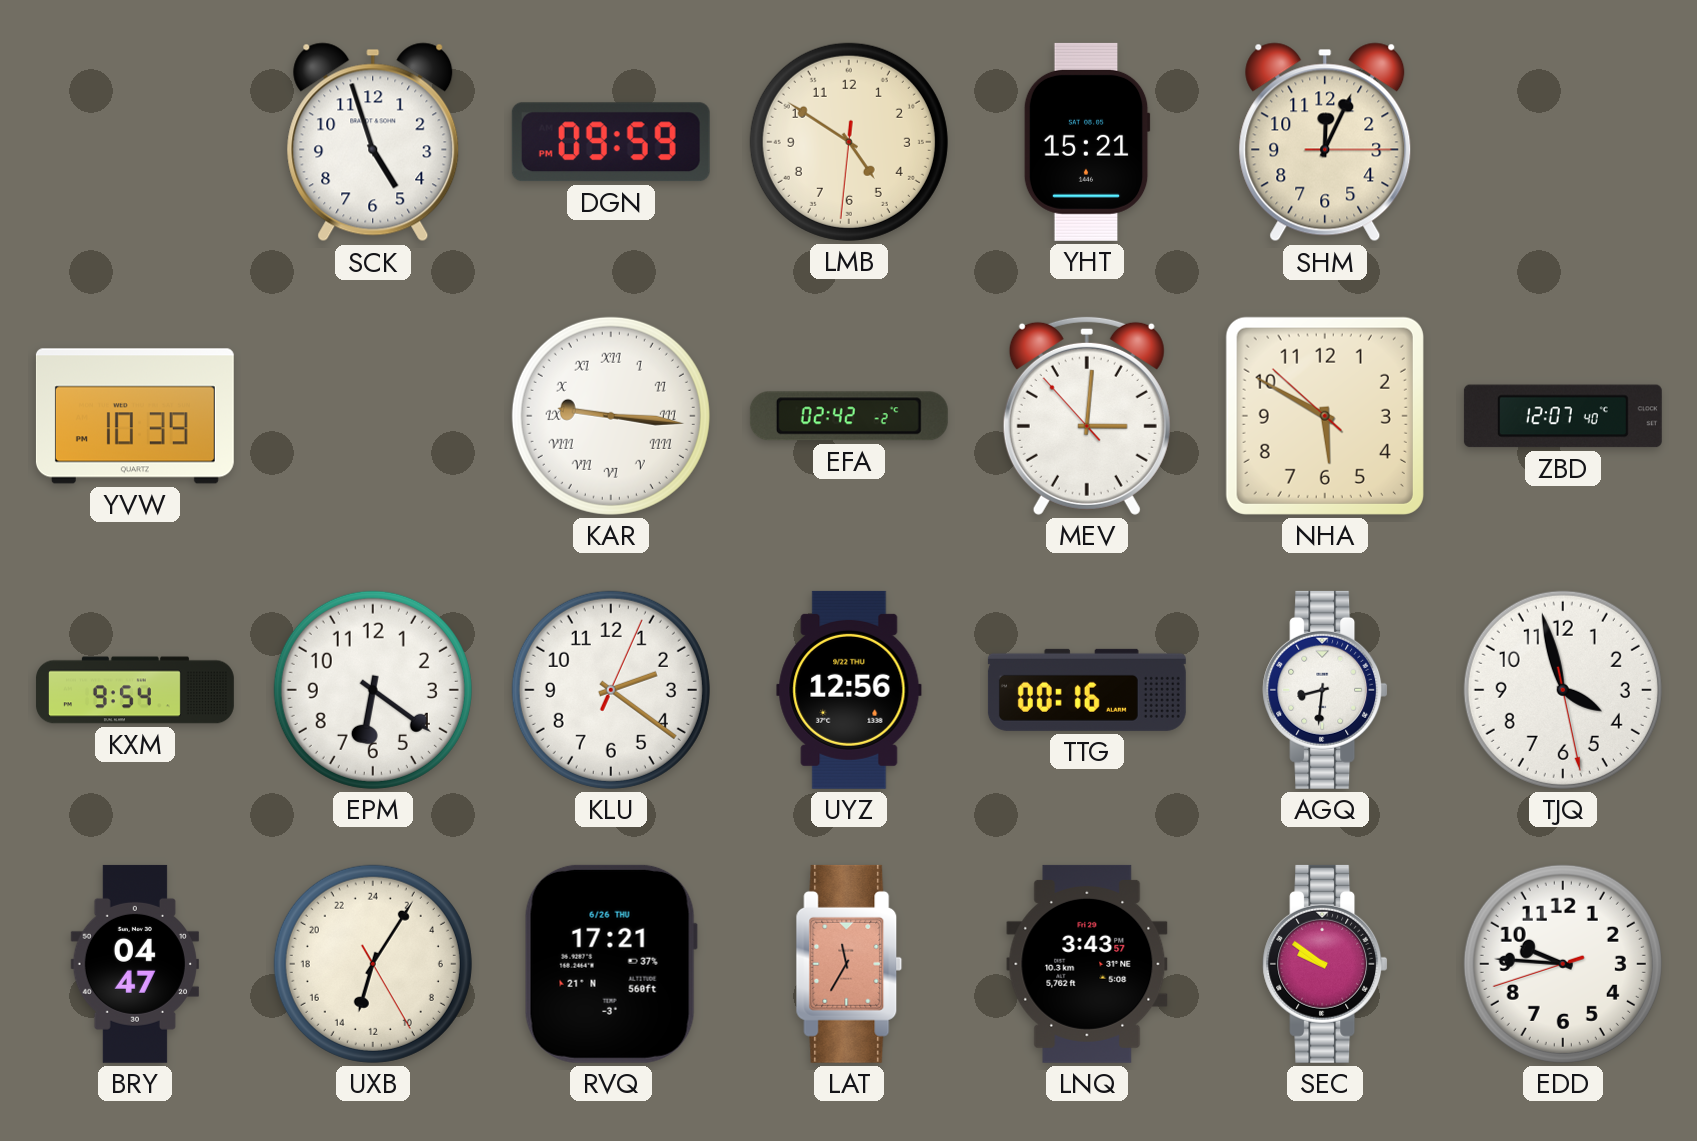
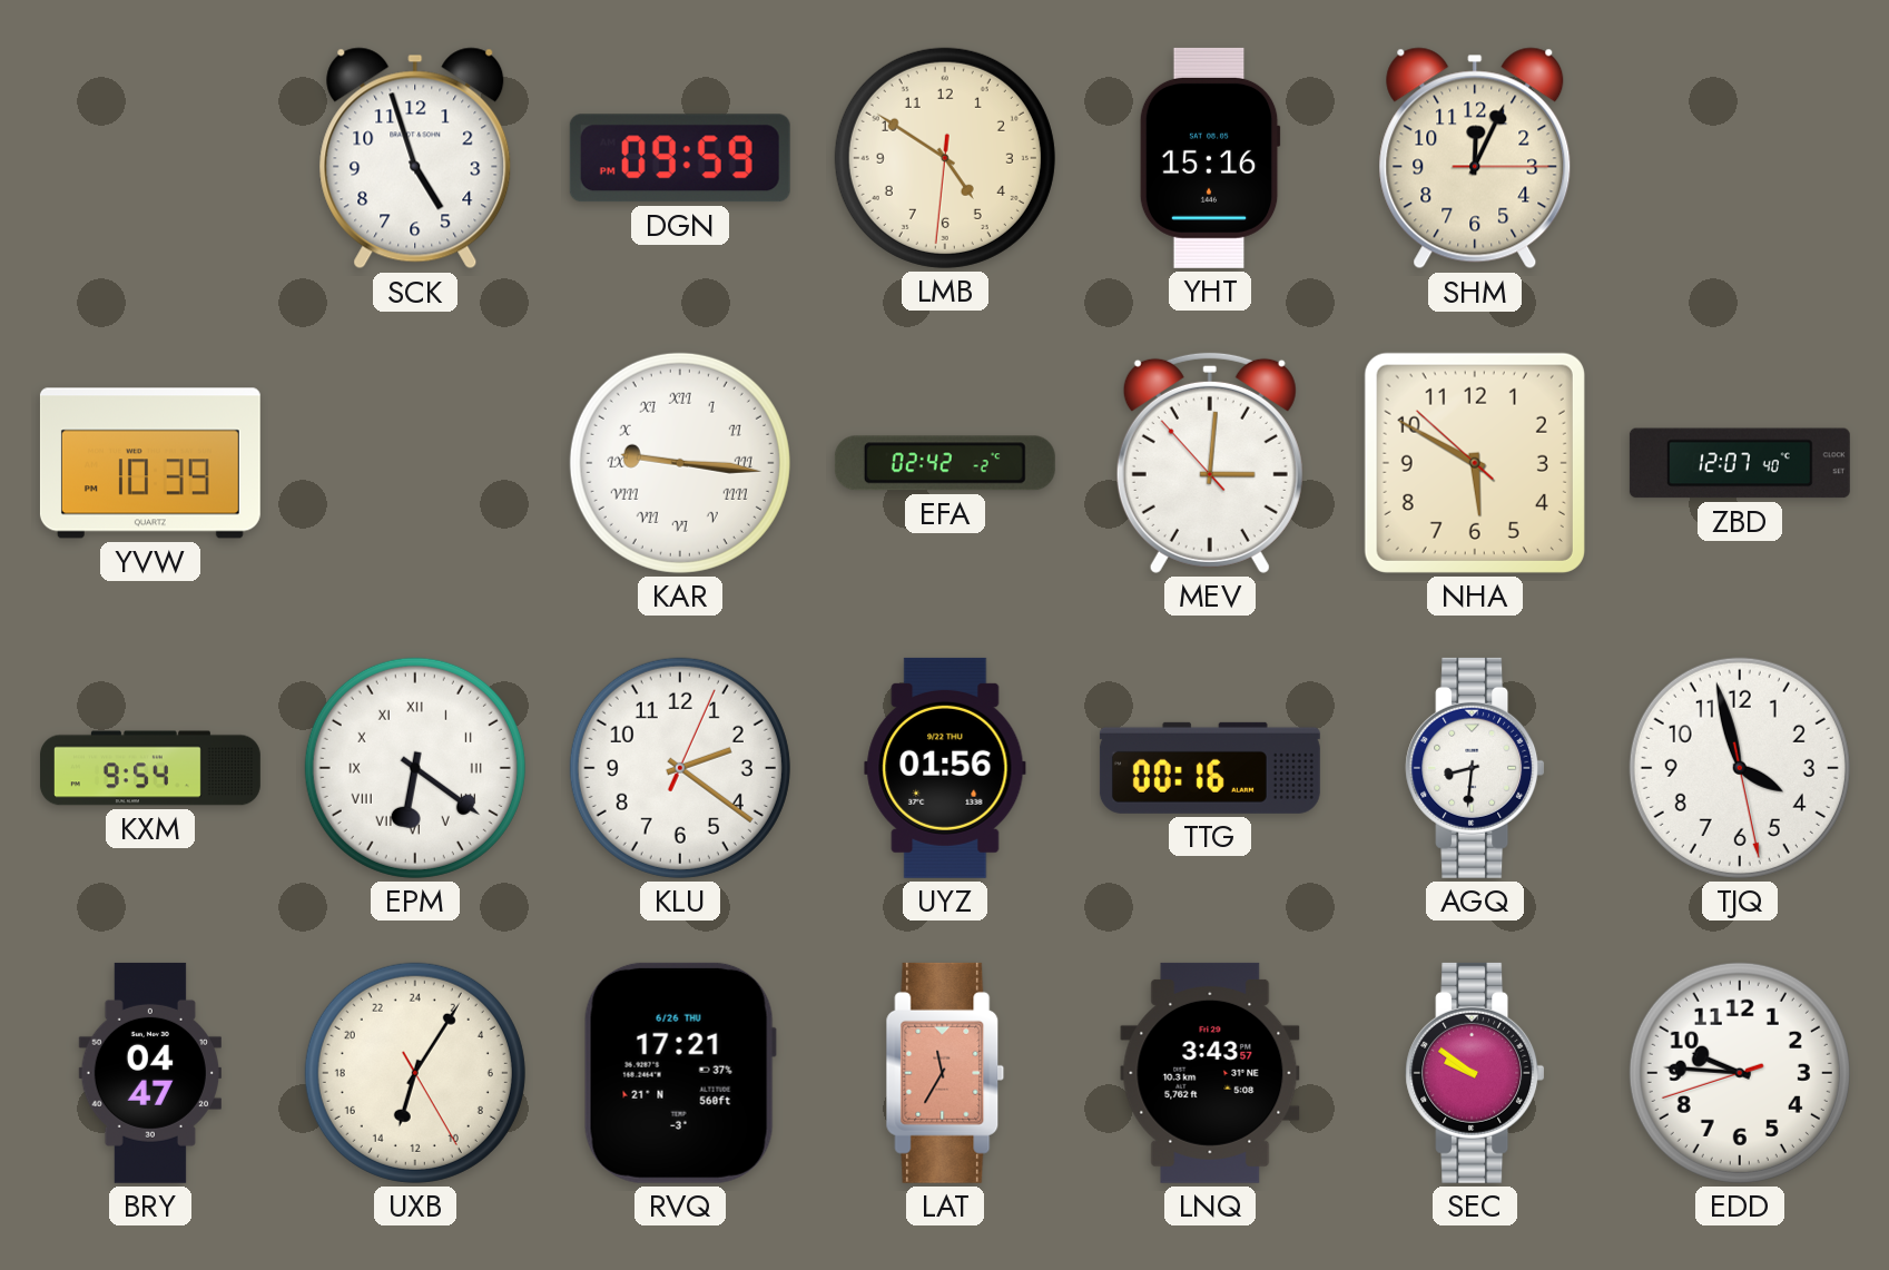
YHT: 15:21 -> 15:16 (1210, 158)
EPM numerals: Arabic -> Roman (415, 768)
UYZ: 12:56 -> 01:56 (945, 768)
